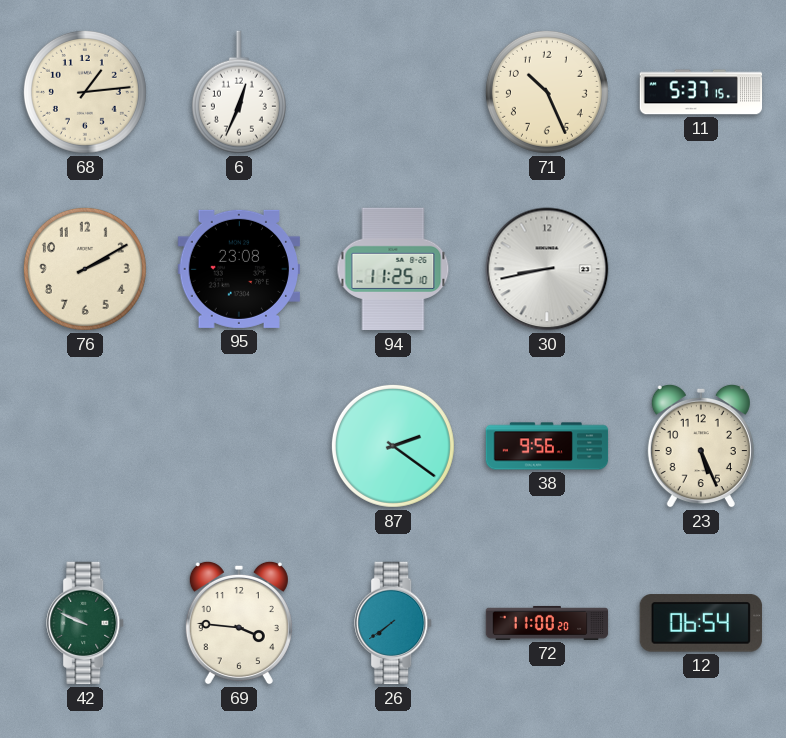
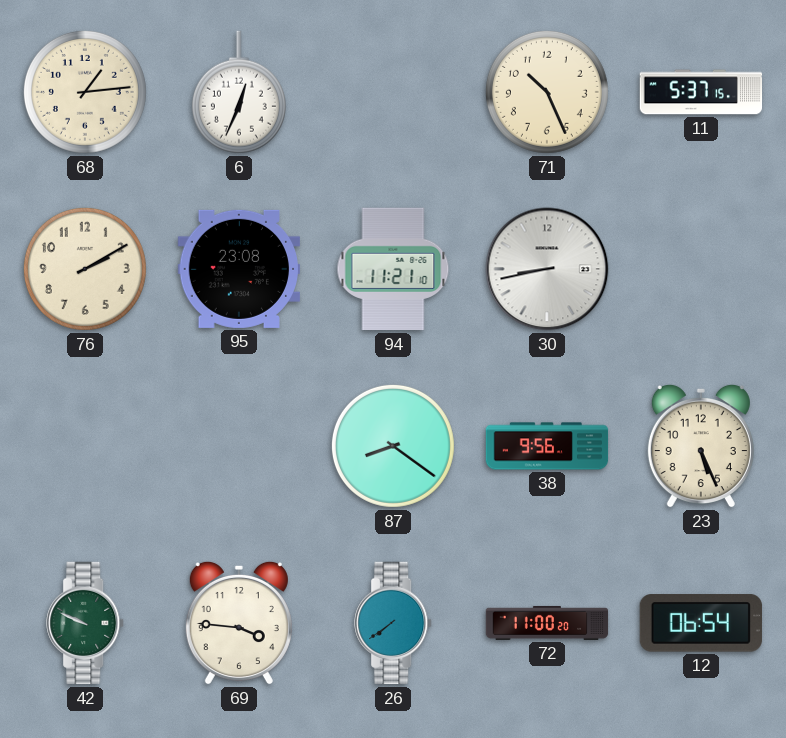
94: 11:25 -> 11:21 (393, 269)
87: 2:21 -> 8:21 (393, 446)
